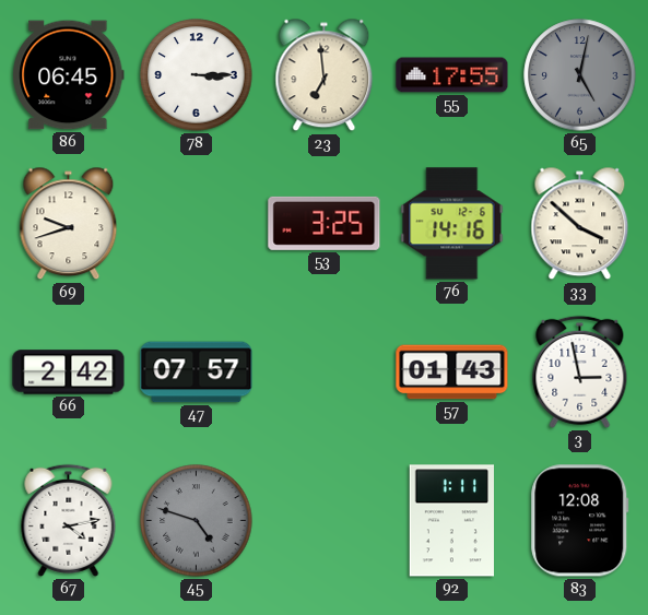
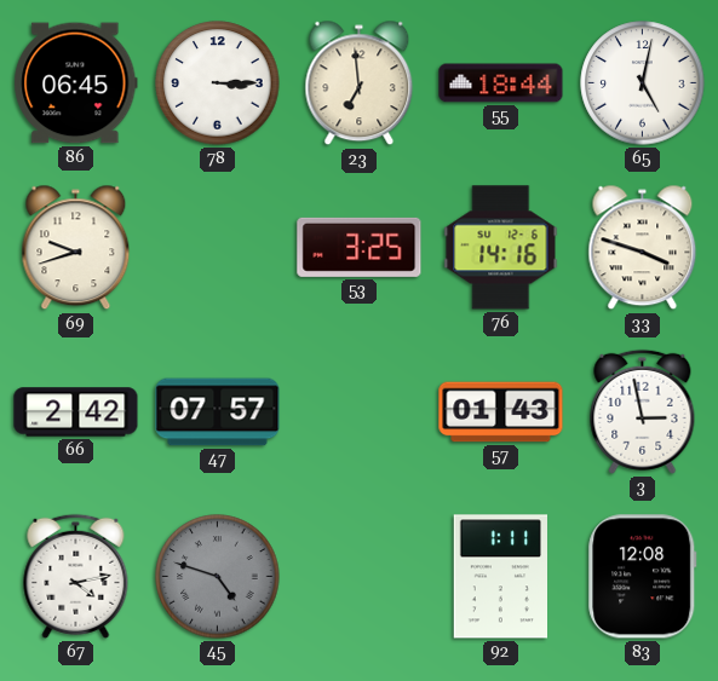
55: 17:55 -> 18:44 (501, 83)
65 dial: grey -> white (643, 83)
33: 3:52 -> 3:48 (643, 248)
